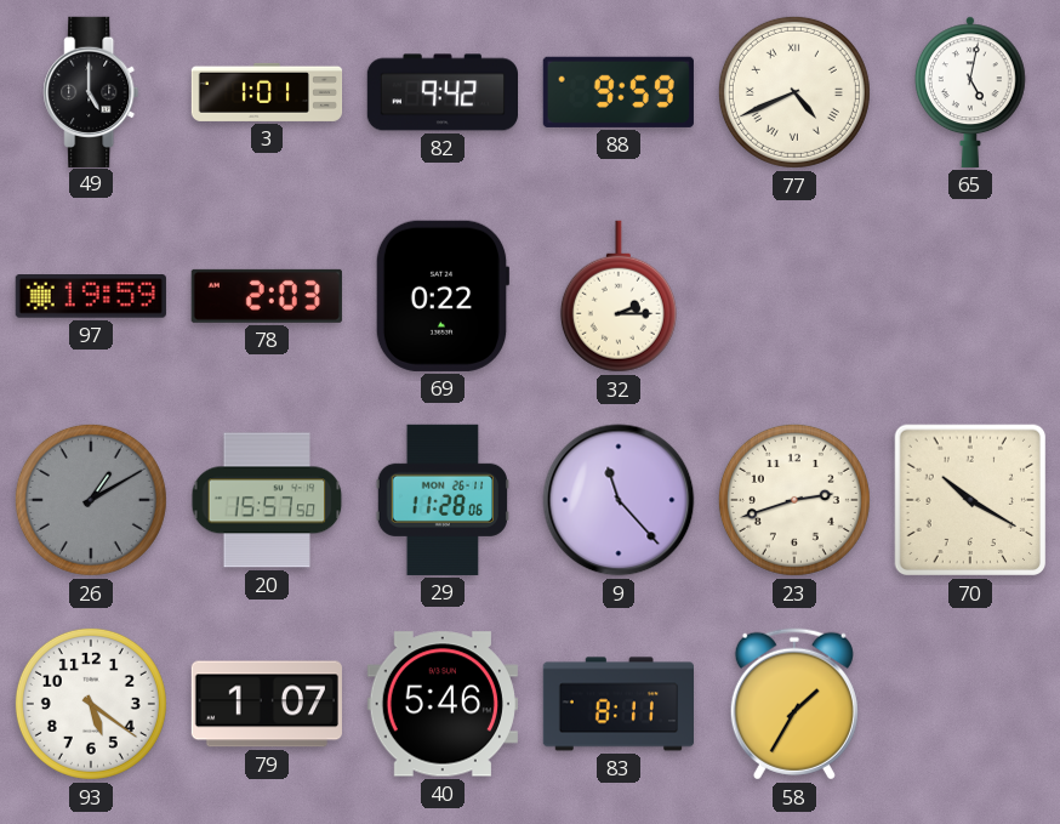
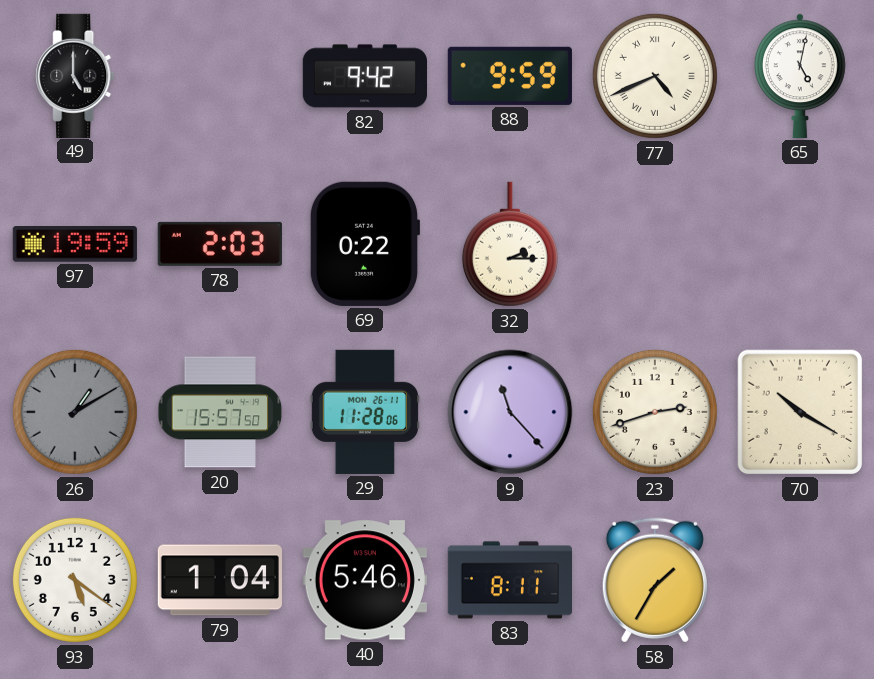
3: 1:01 -> none (267, 92)
79: 1:07 -> 1:04 (219, 580)
